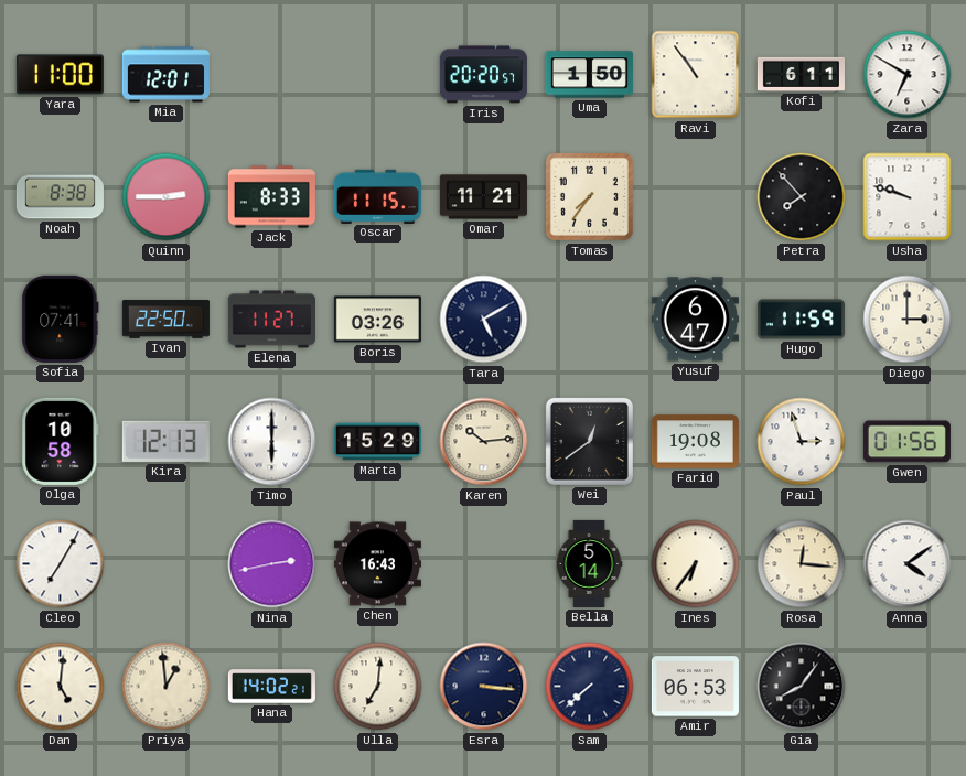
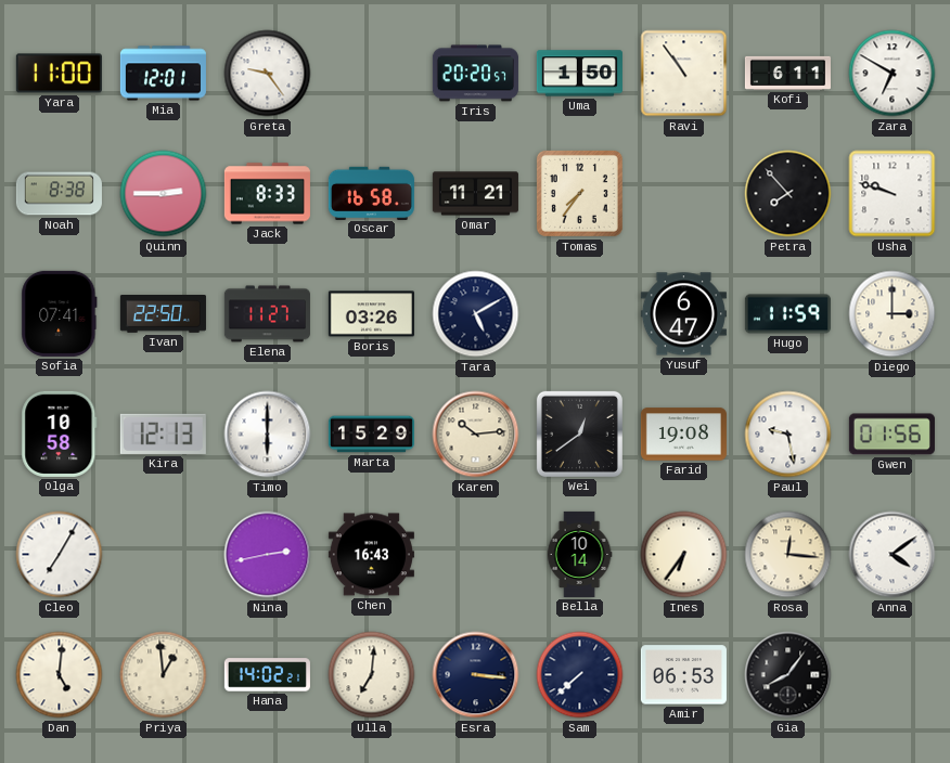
Greta: none -> 9:24 (268, 74)
Oscar: 11:15 -> 16:58 (371, 193)
Paul: 2:57 -> 9:28 (788, 435)
Bella: 5:14 -> 10:14 (579, 554)
